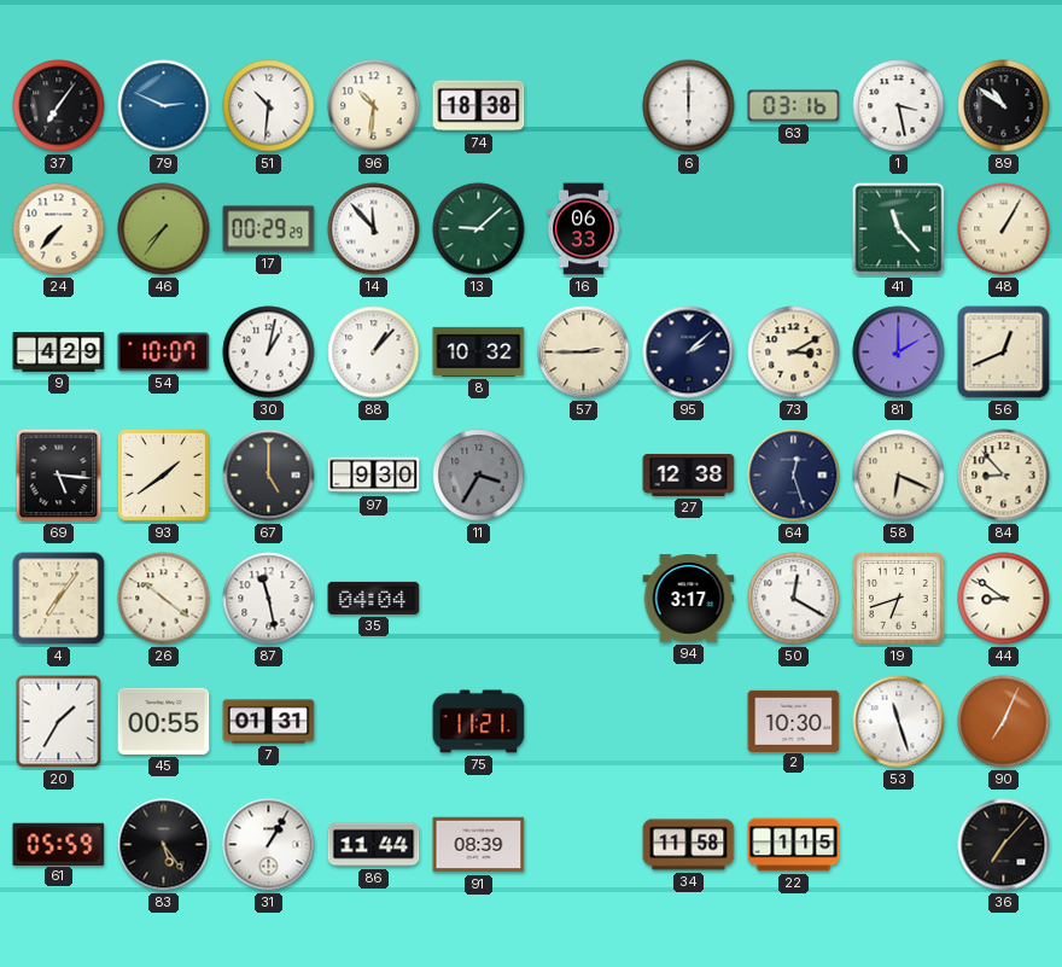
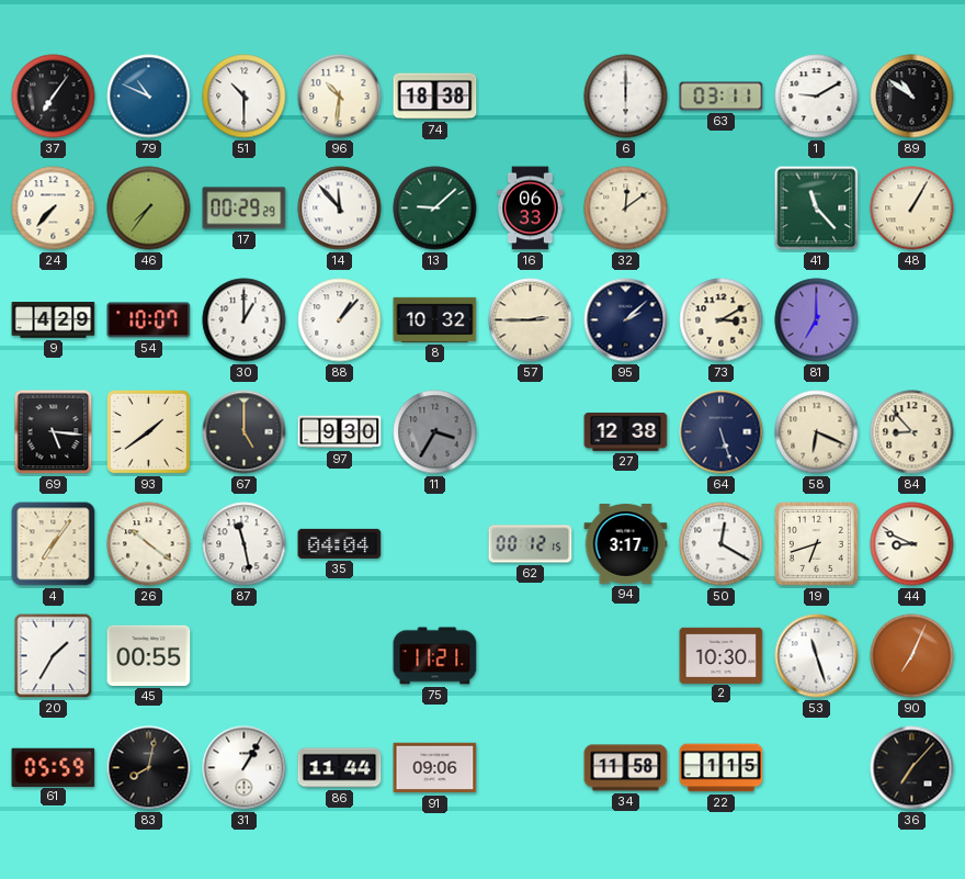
79: 2:49 -> 10:49 (149, 97)
51: 10:31 -> 10:30 (245, 97)
63: 03:16 -> 03:11 (722, 97)
1: 3:28 -> 9:10 (817, 97)
32: none -> 12:09 (626, 209)
30: 1:02 -> 1:00 (245, 320)
81: 2:00 -> 7:00 (817, 320)
56: 12:41 -> none (1004, 353)
64: 12:27 -> 5:27 (722, 432)
62: none -> 00:12 (531, 544)
44: 8:51 -> 8:49 (912, 544)
7: 01:31 -> none (269, 722)
83: 5:24 -> 8:02 (149, 768)
91: 08:39 -> 09:06 (435, 768)
